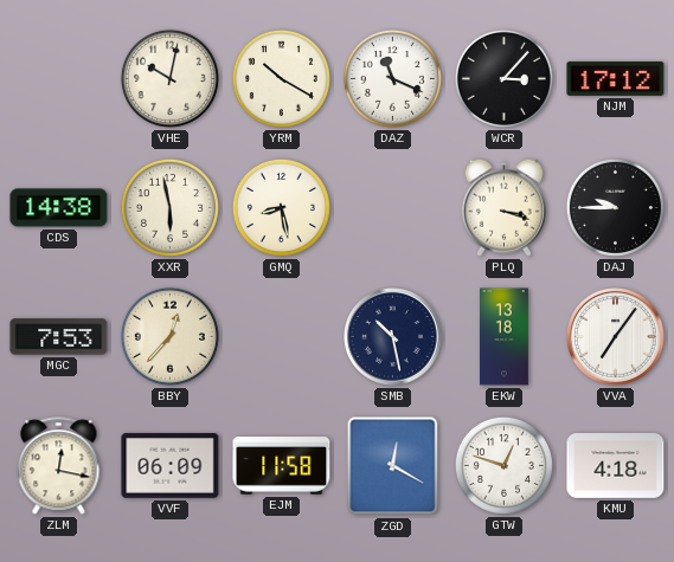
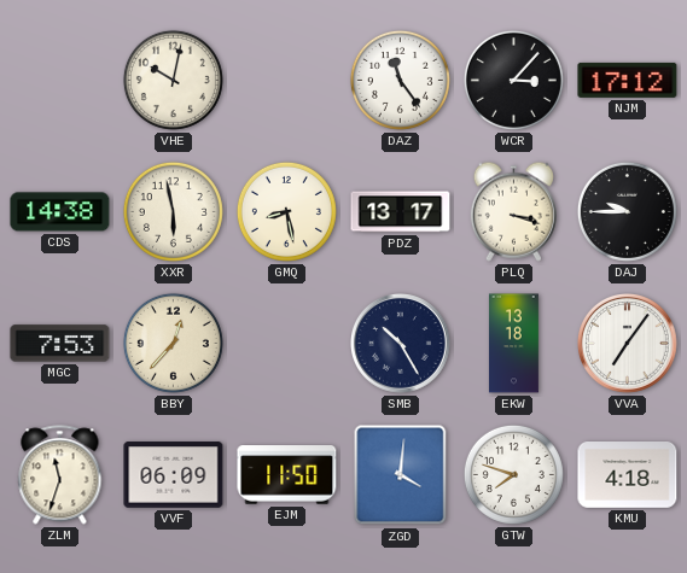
YRM: 10:20 -> none (281, 78)
DAZ: 11:19 -> 11:24 (400, 80)
PDZ: none -> 13:17 (401, 212)
SMB: 10:28 -> 10:25 (401, 344)
ZLM: 12:17 -> 11:33 (60, 475)
EJM: 11:58 -> 11:50 (287, 475)
ZGD: 12:20 -> 4:01 (401, 475)
GTW: 12:48 -> 7:48 (513, 474)
